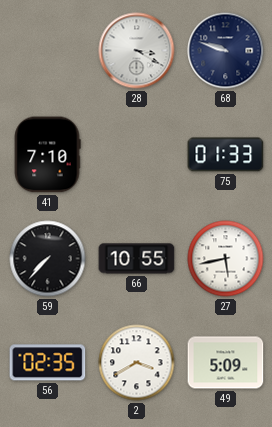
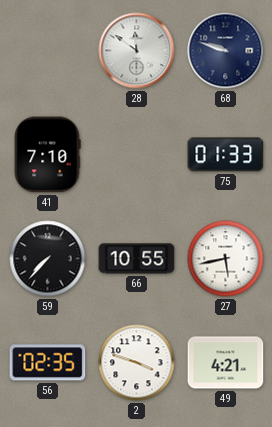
28: 3:20 -> 11:51 (137, 51)
2: 3:40 -> 3:48 (137, 363)
49: 5:09 -> 4:21 (226, 363)
